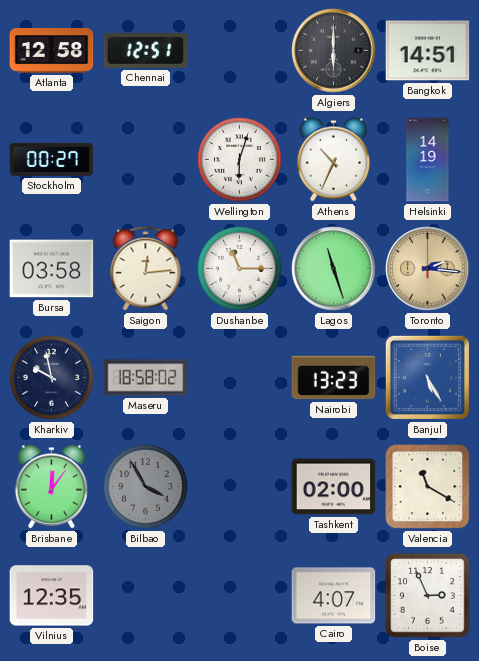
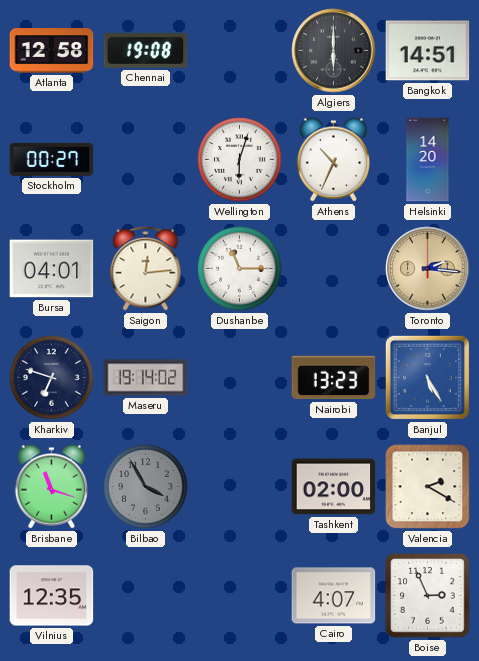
Chennai: 12:51 -> 19:08 (146, 51)
Helsinki: 14:19 -> 14:20 (428, 160)
Bursa: 03:58 -> 04:01 (52, 269)
Lagos: 11:27 -> none (334, 269)
Kharkiv: 9:58 -> 6:48 (52, 378)
Maseru: 18:58 -> 19:14 (146, 378)
Brisbane: 12:06 -> 11:18 (51, 487)
Valencia: 11:20 -> 2:20 (428, 487)
